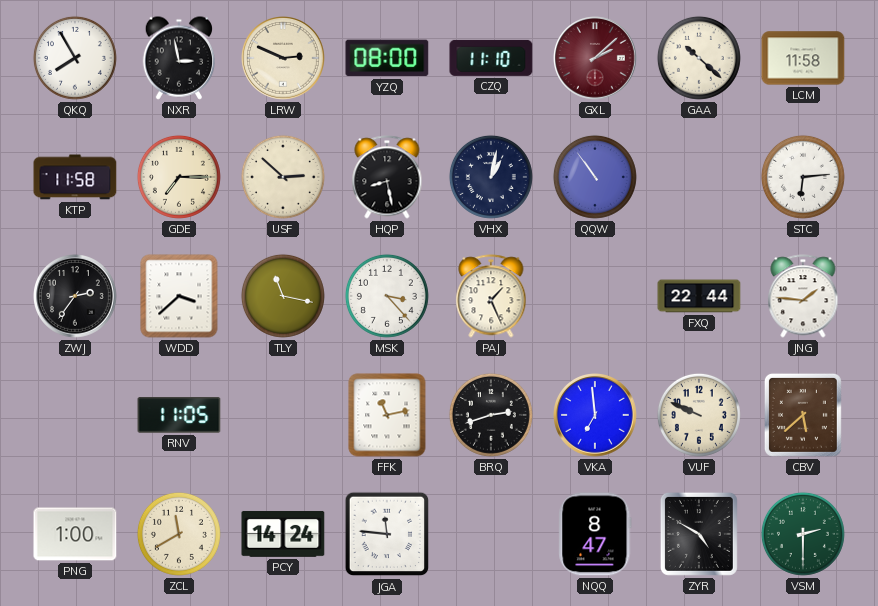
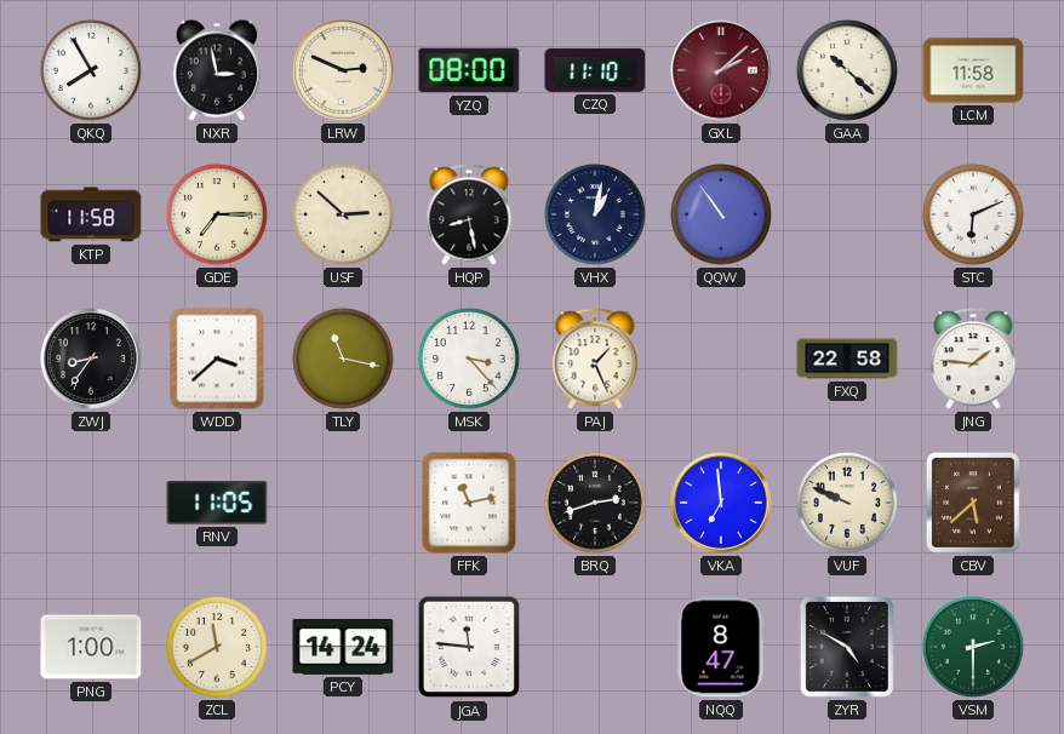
STC: 6:14 -> 6:11 (973, 214)
ZWJ: 2:36 -> 8:36 (92, 360)
FXQ: 22:44 -> 22:58 (847, 359)
